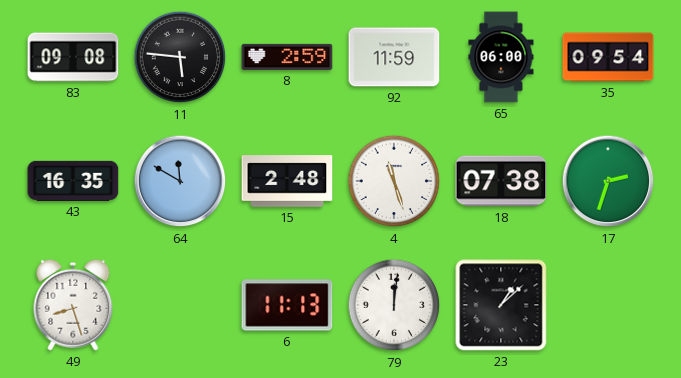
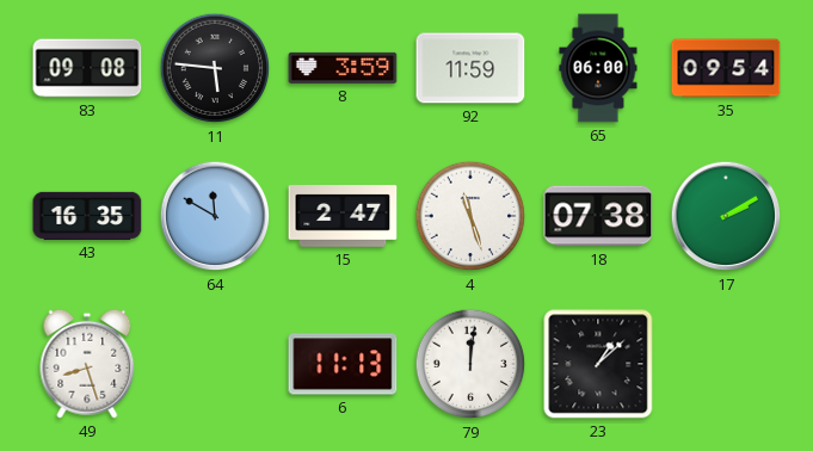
8: 2:59 -> 3:59 (343, 68)
15: 2:48 -> 2:47 (343, 216)
17: 2:33 -> 2:10 (726, 216)
